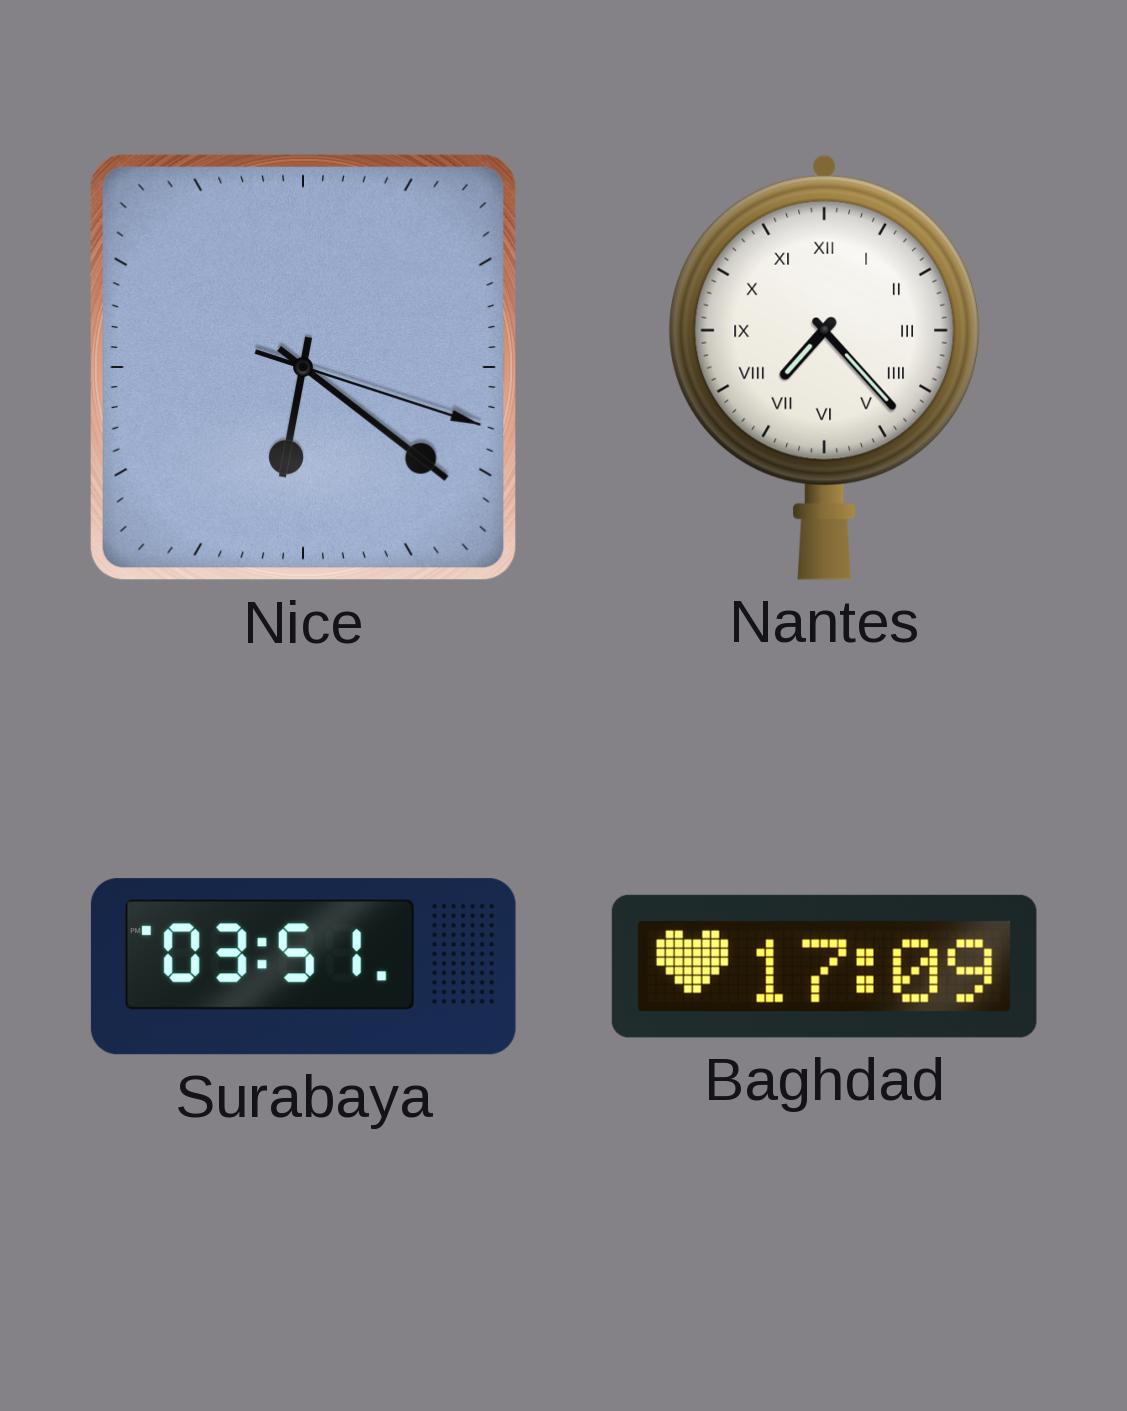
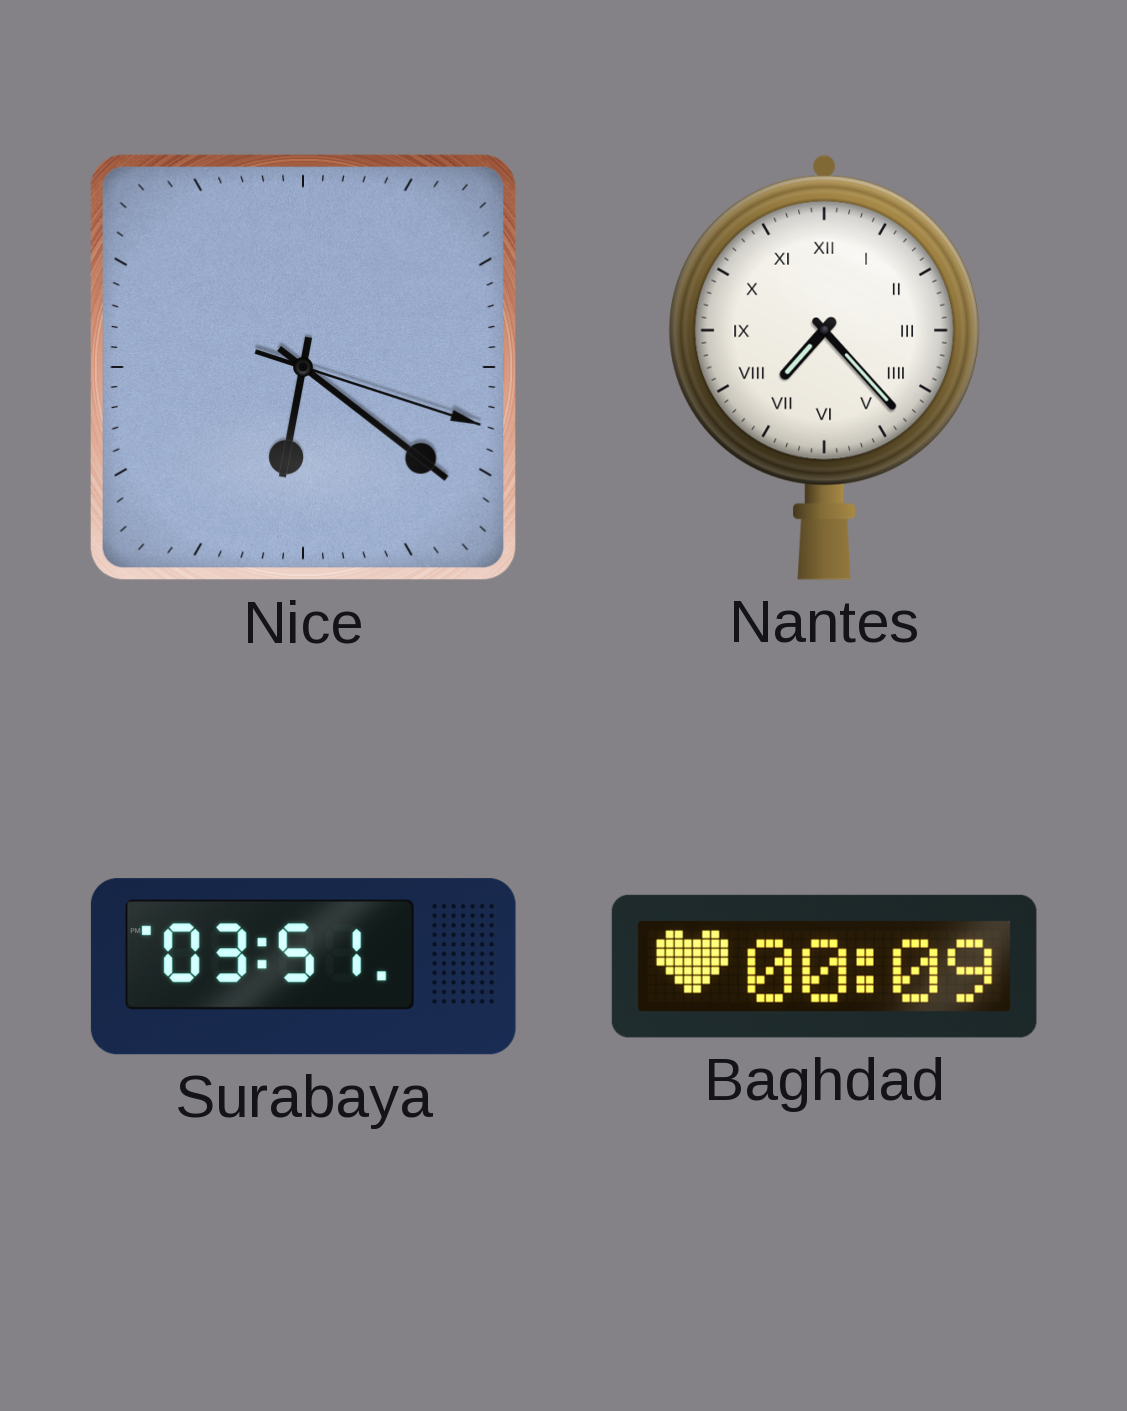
Baghdad: 17:09 -> 00:09 (824, 966)
